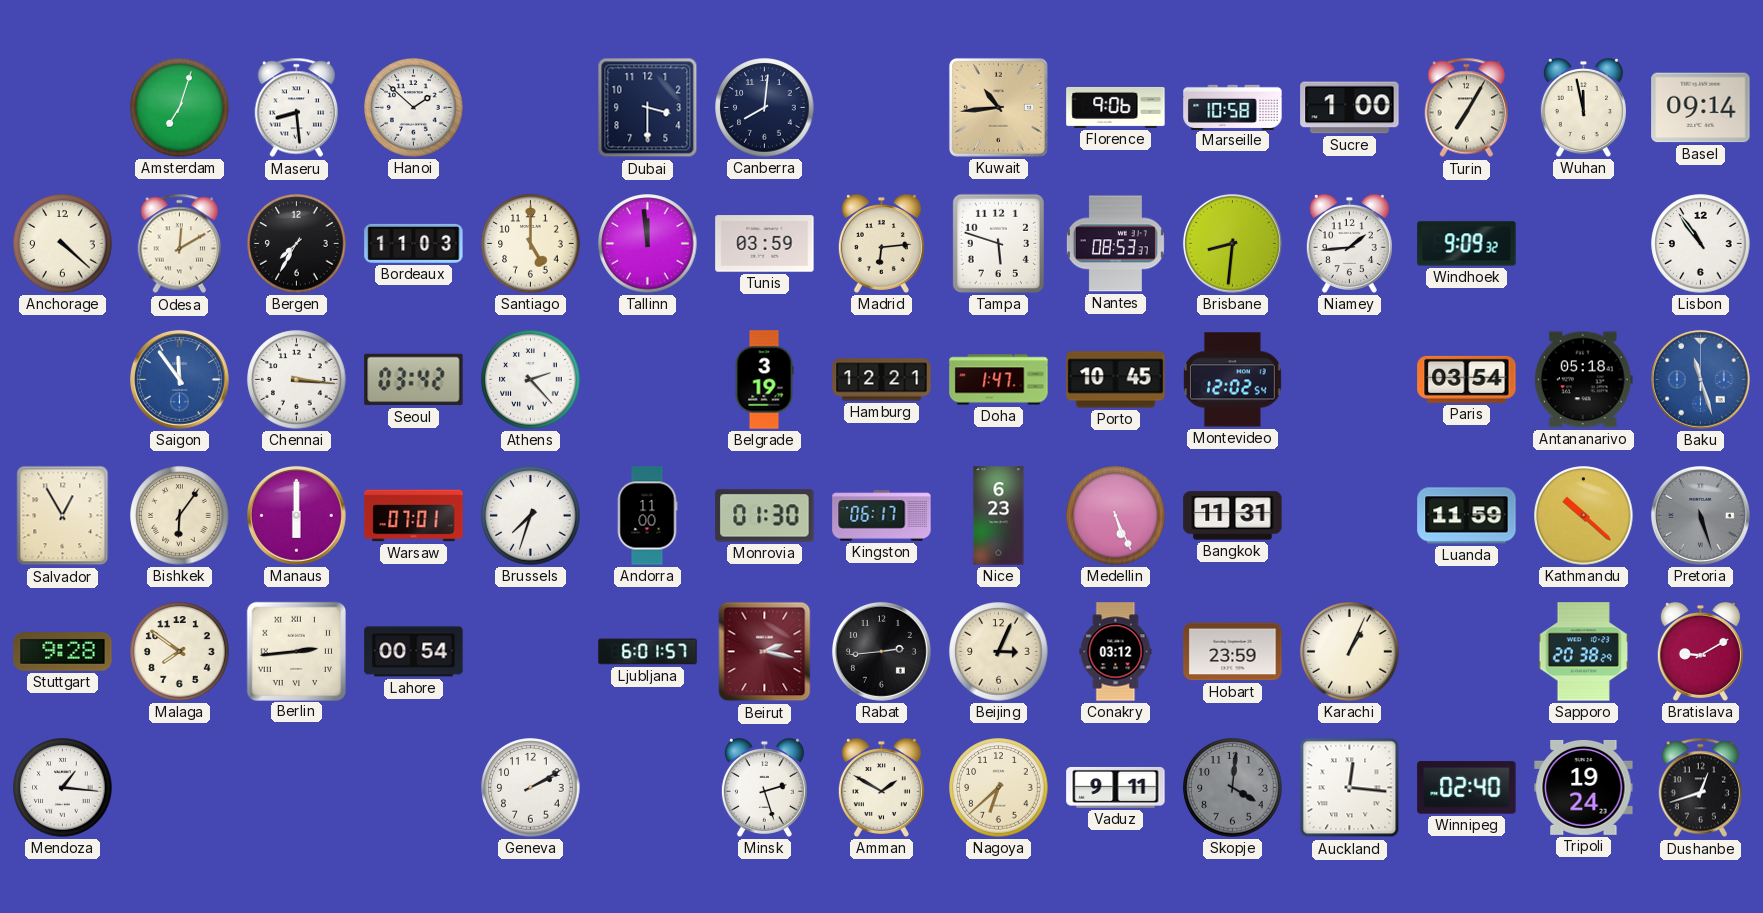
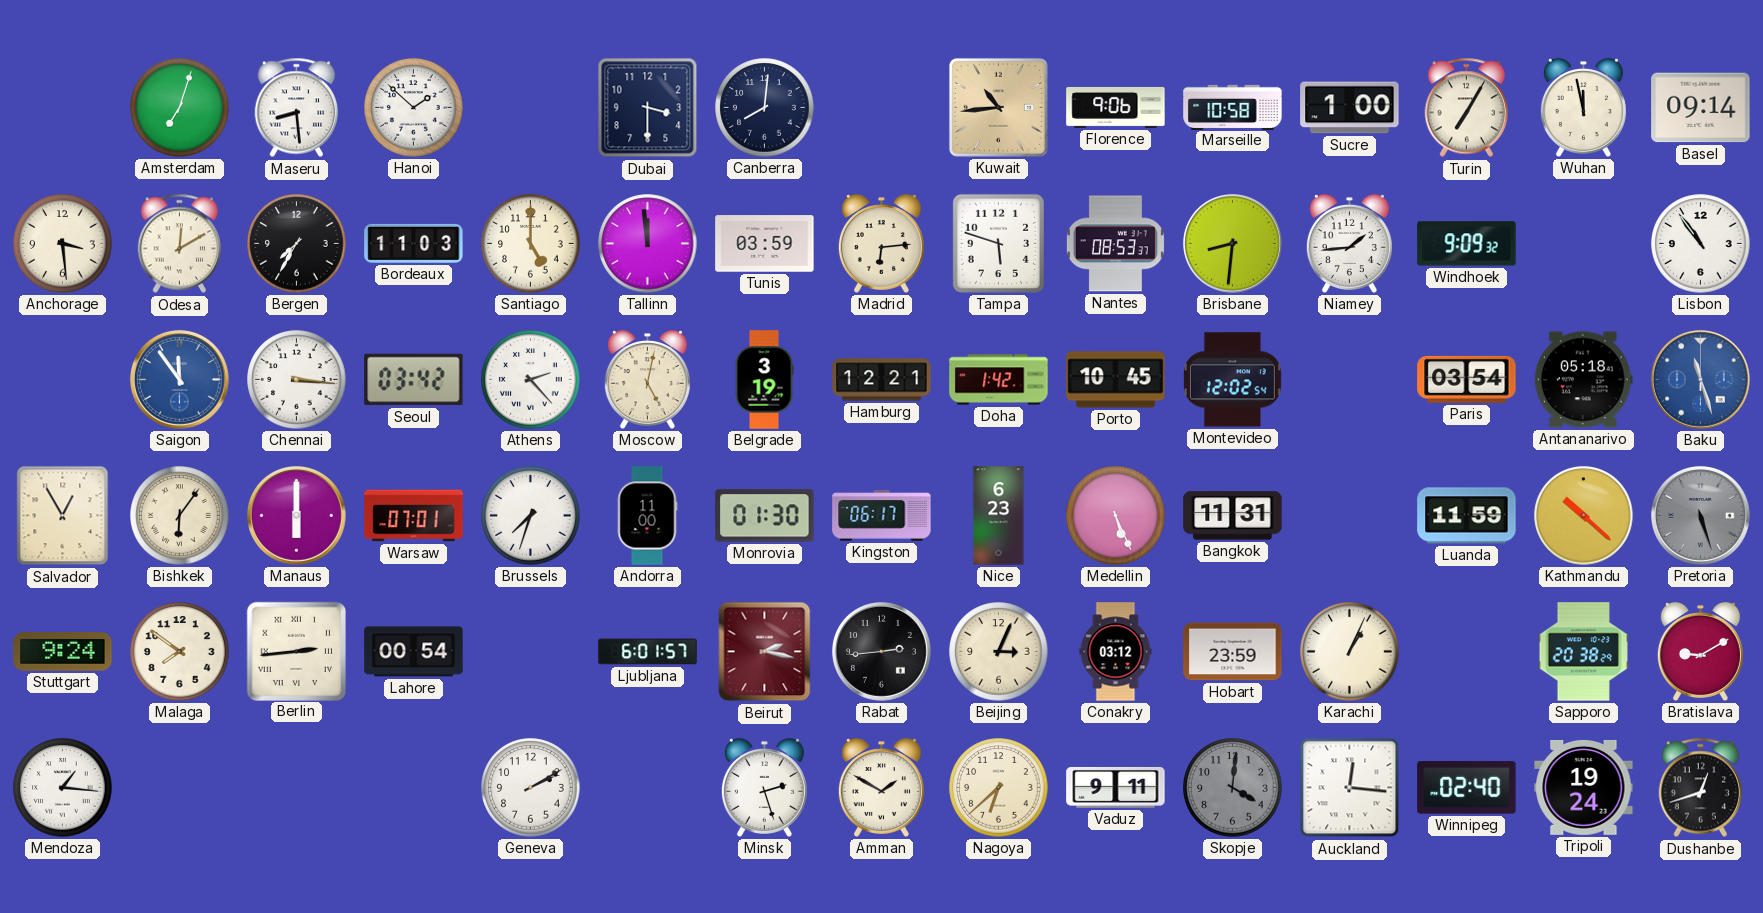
Anchorage: 4:22 -> 3:29 (63, 244)
Moscow: none -> 5:02 (647, 379)
Doha: 1:47 -> 1:42 (999, 380)
Stuttgart: 9:28 -> 9:24 (63, 652)
